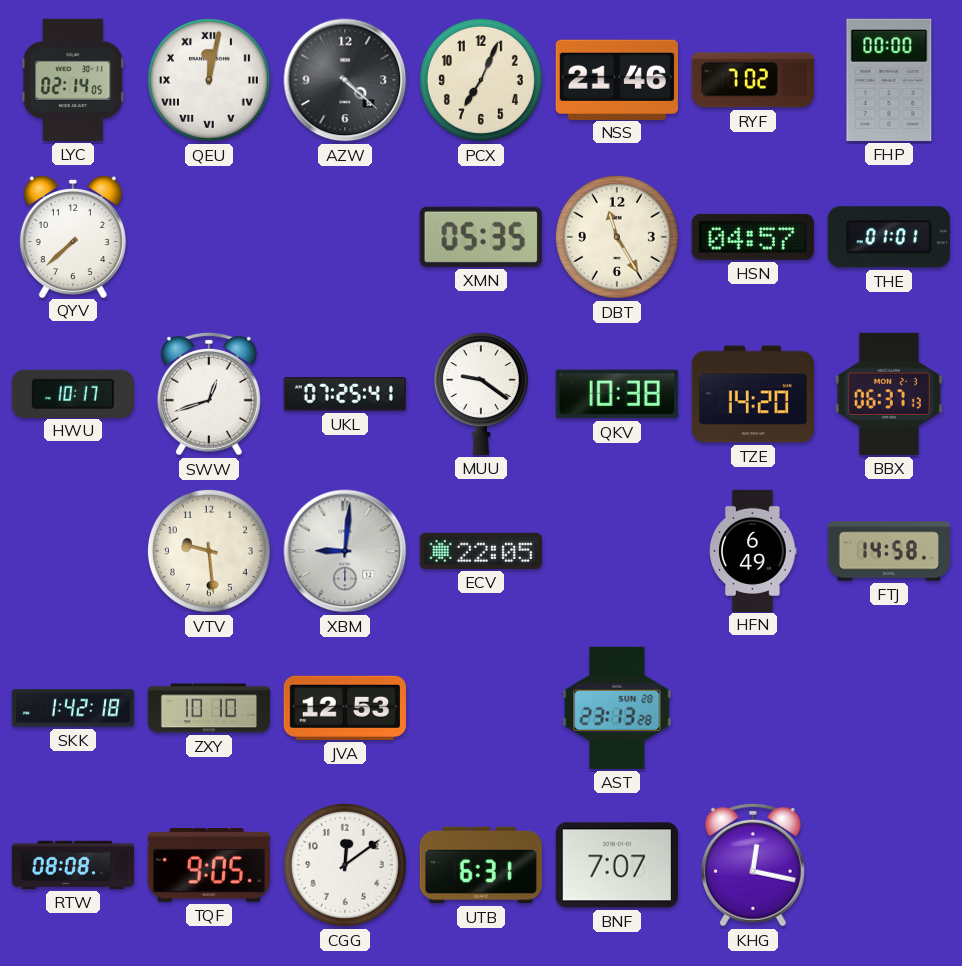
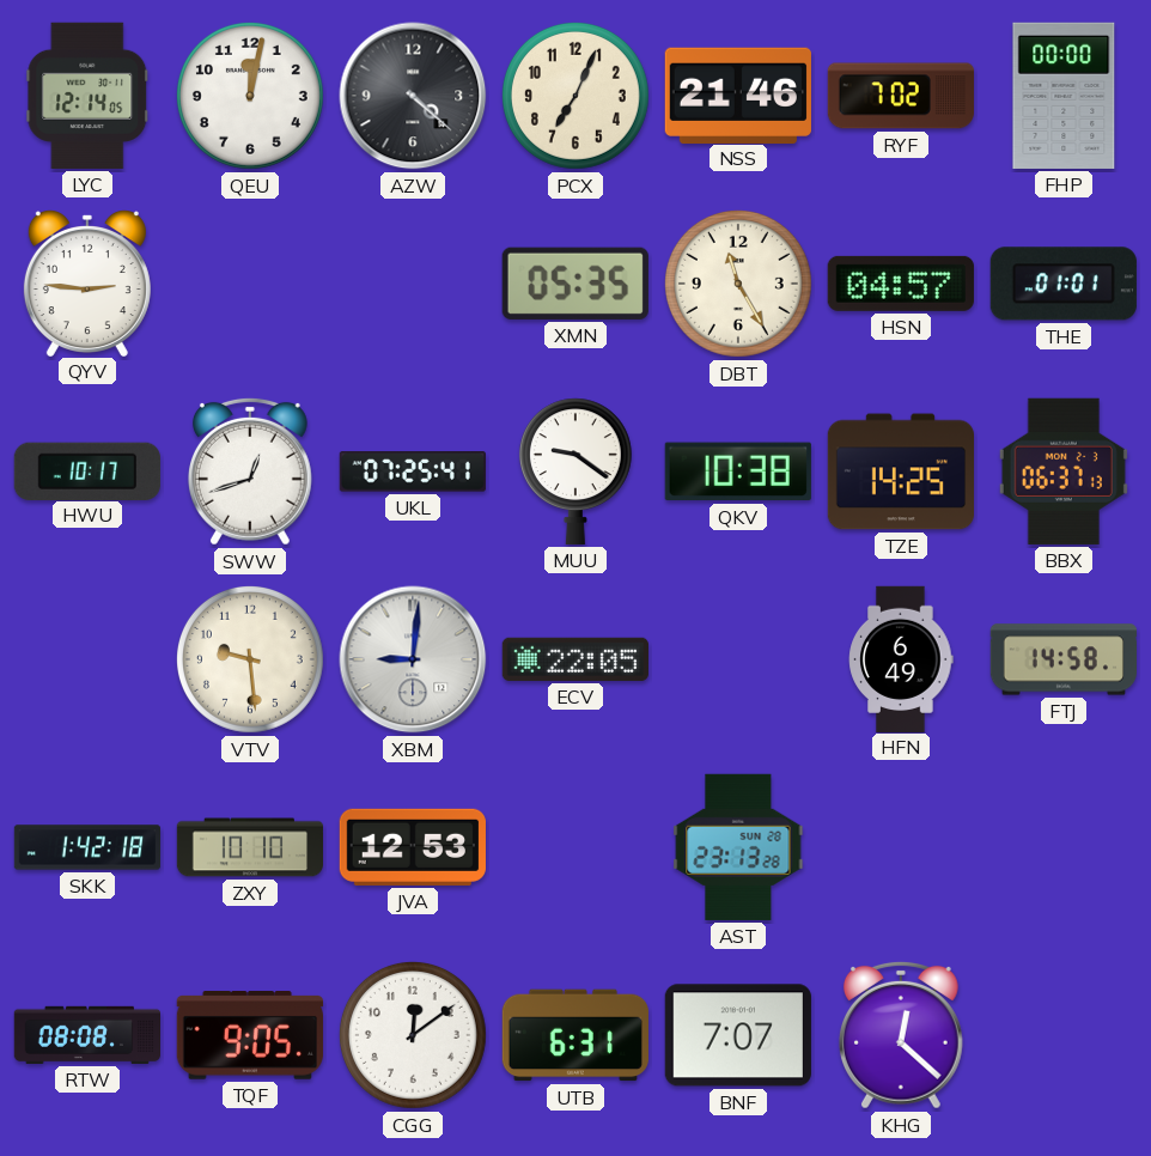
LYC: 02:14 -> 12:14 (87, 96)
QEU numerals: Roman -> Arabic (250, 96)
QYV: 7:38 -> 2:46 (87, 284)
TZE: 14:20 -> 14:25 (900, 471)
KHG: 12:17 -> 12:22 (901, 1035)
